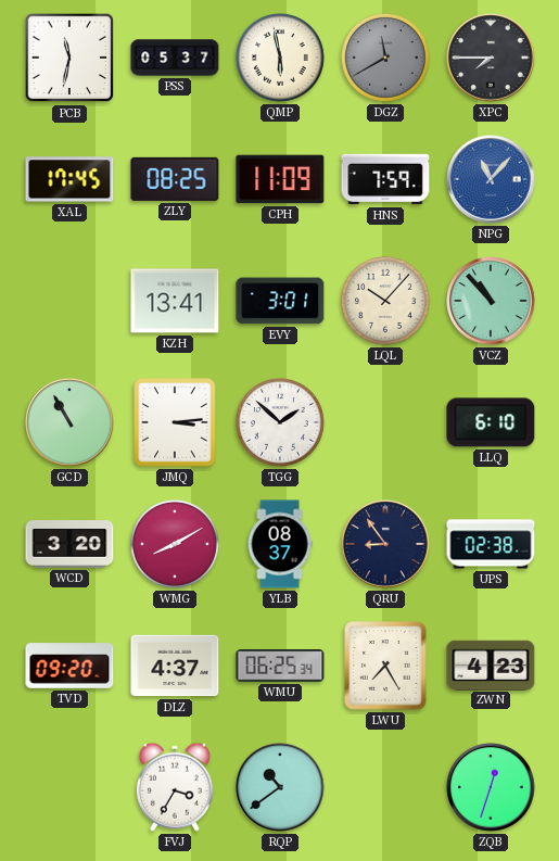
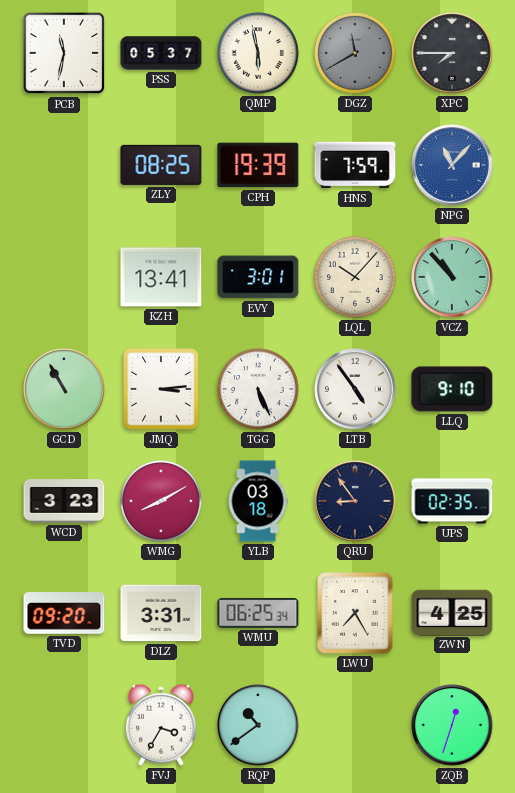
XAL: 17:45 -> none (69, 179)
CPH: 11:09 -> 19:39 (258, 165)
TGG: 1:52 -> 5:26 (258, 389)
LTB: none -> 4:54 (355, 389)
LLQ: 6:10 -> 9:10 (452, 389)
WCD: 3:20 -> 3:23 (64, 501)
YLB: 08:37 -> 03:18 (258, 501)
UPS: 02:38 -> 02:35 (452, 501)
DLZ: 4:37 -> 3:31 (161, 613)
ZWN: 4:23 -> 4:25 (452, 612)
